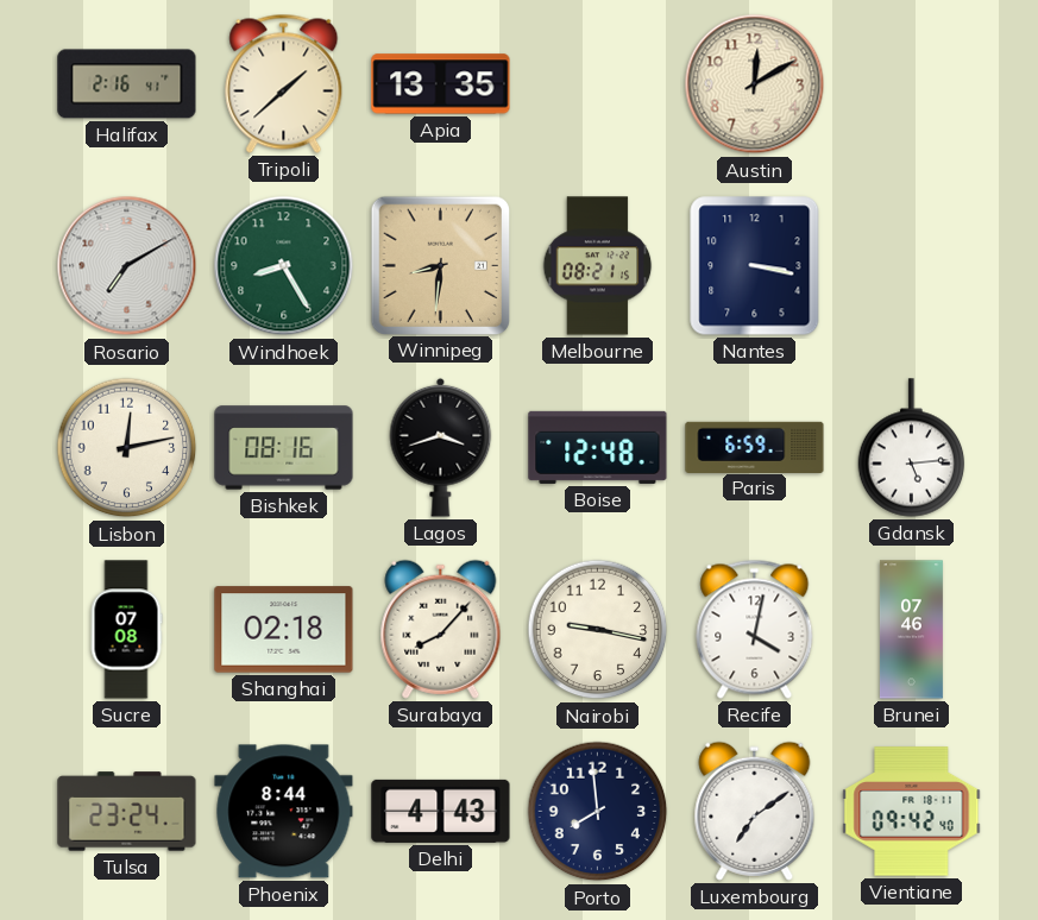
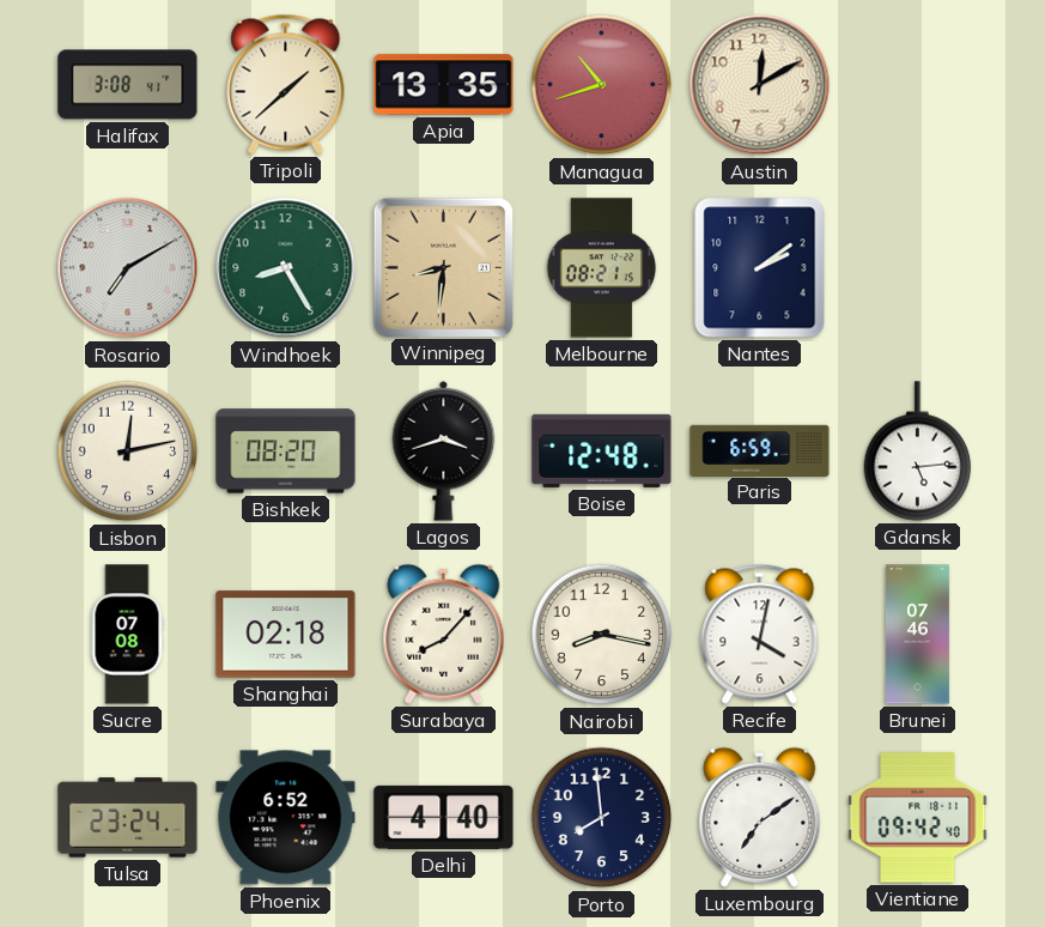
Halifax: 2:16 -> 3:08 (128, 85)
Managua: none -> 10:42 (602, 85)
Nantes: 3:17 -> 2:09 (760, 268)
Bishkek: 08:16 -> 08:20 (286, 452)
Nairobi: 9:17 -> 8:17 (602, 635)
Phoenix: 8:44 -> 6:52 (286, 818)
Delhi: 4:43 -> 4:40 (444, 817)
